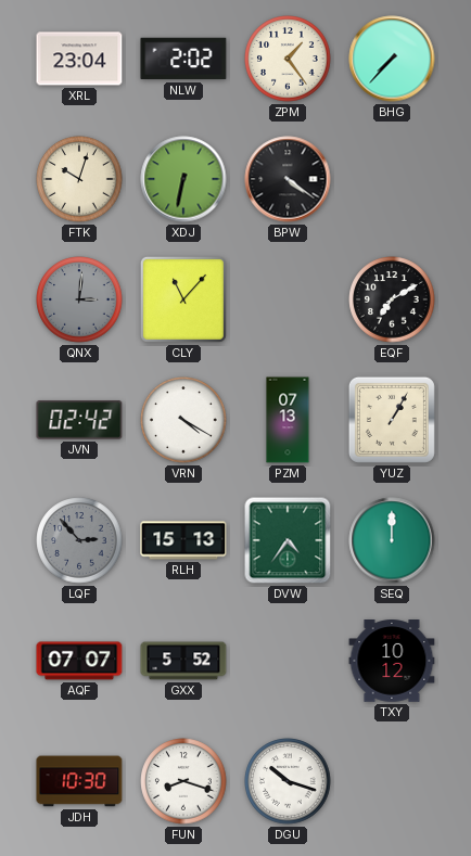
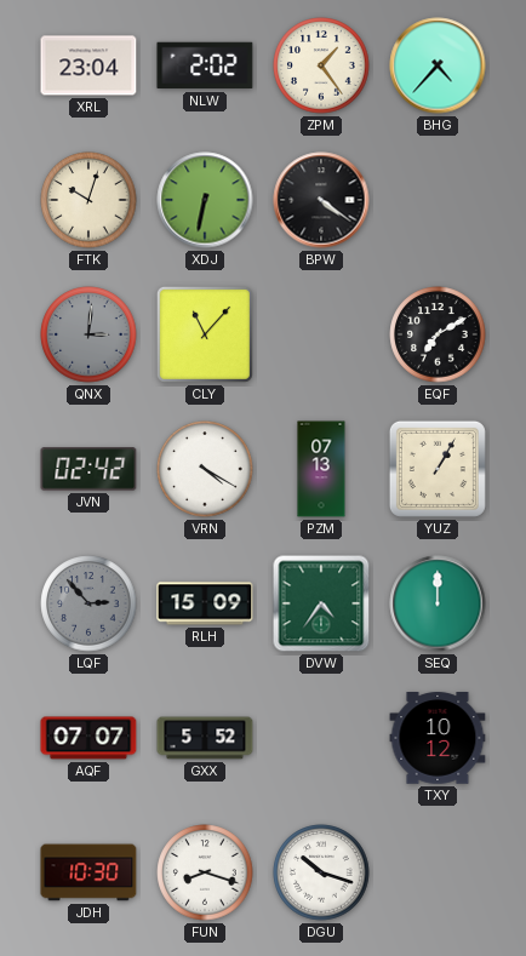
BHG: 7:37 -> 4:37 (438, 65)
RLH: 15:13 -> 15:09 (205, 603)
